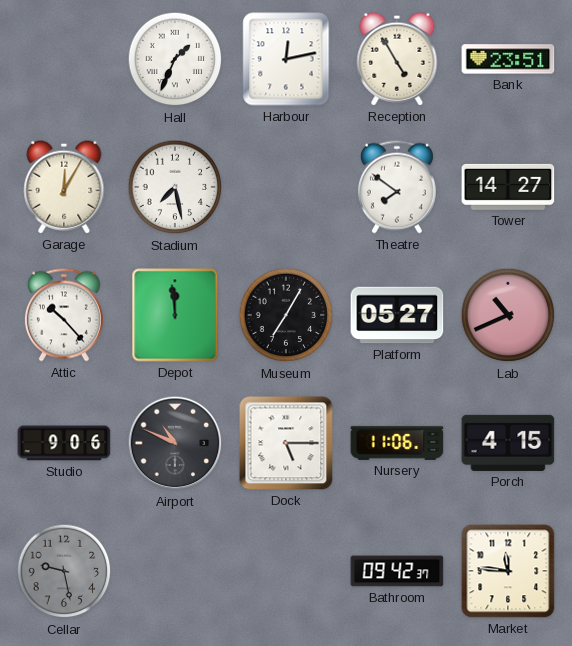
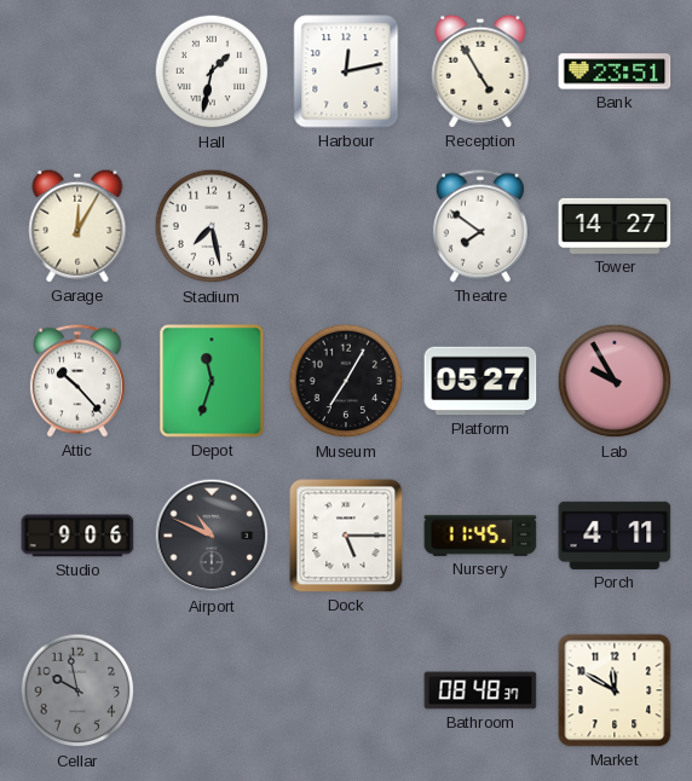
Hall: 1:34 -> 1:32 (212, 71)
Depot: 11:59 -> 11:33 (212, 381)
Lab: 10:41 -> 9:55 (615, 381)
Nursery: 11:06 -> 11:45 (480, 536)
Porch: 4:15 -> 4:11 (615, 536)
Cellar: 9:28 -> 9:58 (77, 690)
Bathroom: 09:42 -> 08:48 (480, 690)
Market: 11:46 -> 11:50 (615, 690)
